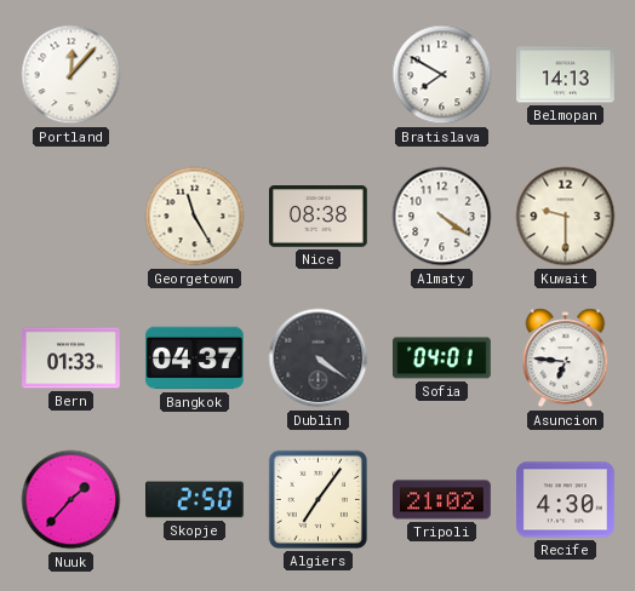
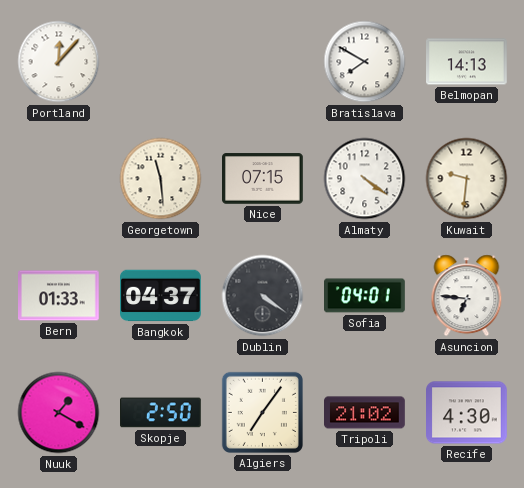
Georgetown: 11:25 -> 11:29 (161, 179)
Nice: 08:38 -> 07:15 (263, 179)
Kuwait: 9:30 -> 9:31 (467, 179)
Nuuk: 1:37 -> 1:20 (59, 413)
